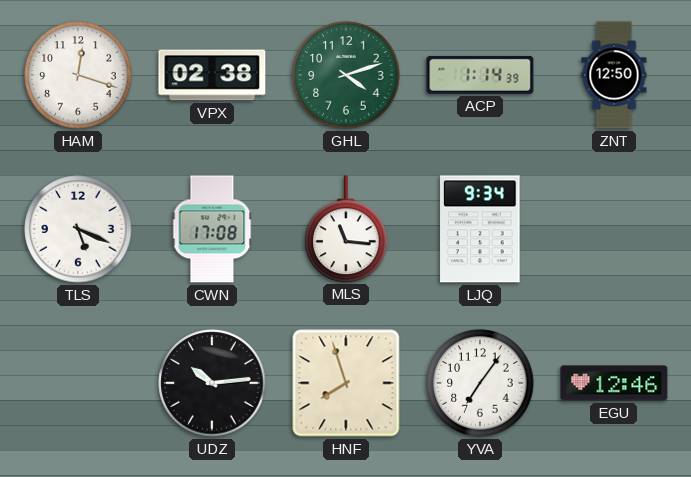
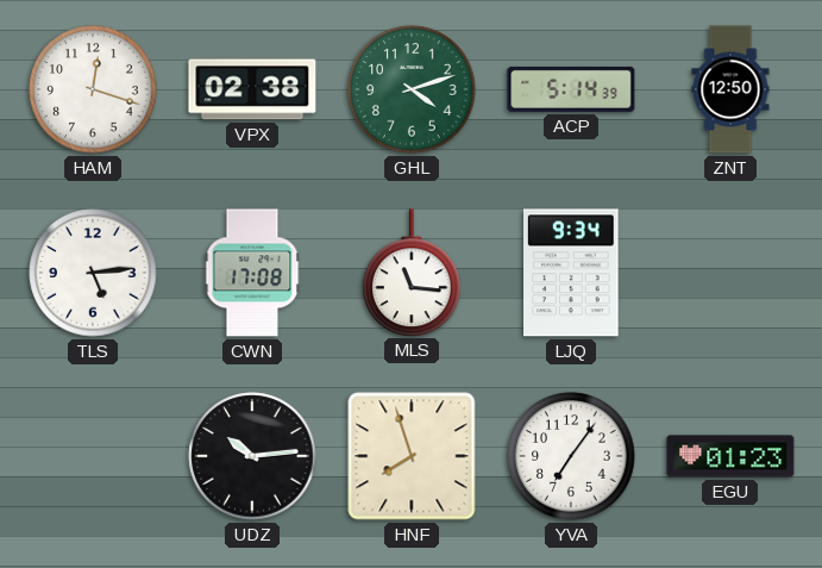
ACP: 1:14 -> 5:14 (571, 89)
TLS: 5:19 -> 5:14 (93, 273)
EGU: 12:46 -> 01:23 (730, 456)
